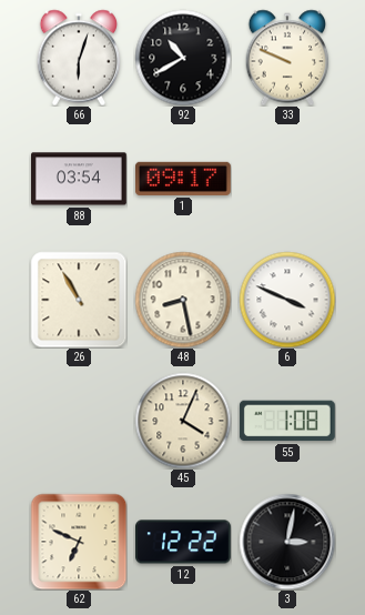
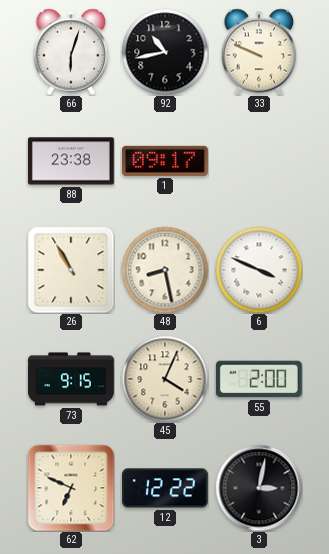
92: 10:40 -> 10:43 (165, 52)
88: 03:54 -> 23:38 (72, 161)
73: none -> 9:15 (72, 379)
55: 1:08 -> 2:00 (259, 379)
